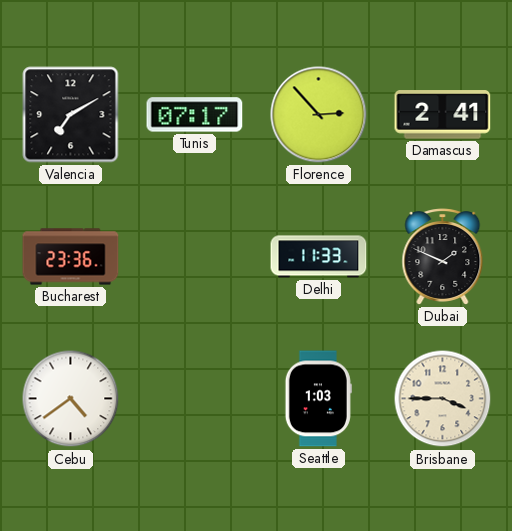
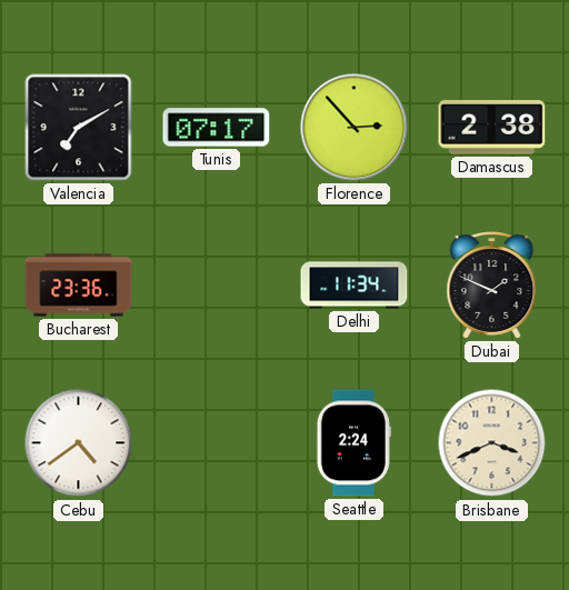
Damascus: 2:41 -> 2:38 (492, 128)
Delhi: 11:33 -> 11:34 (355, 286)
Seattle: 1:03 -> 2:24 (353, 443)
Brisbane: 3:45 -> 3:41 (492, 443)
